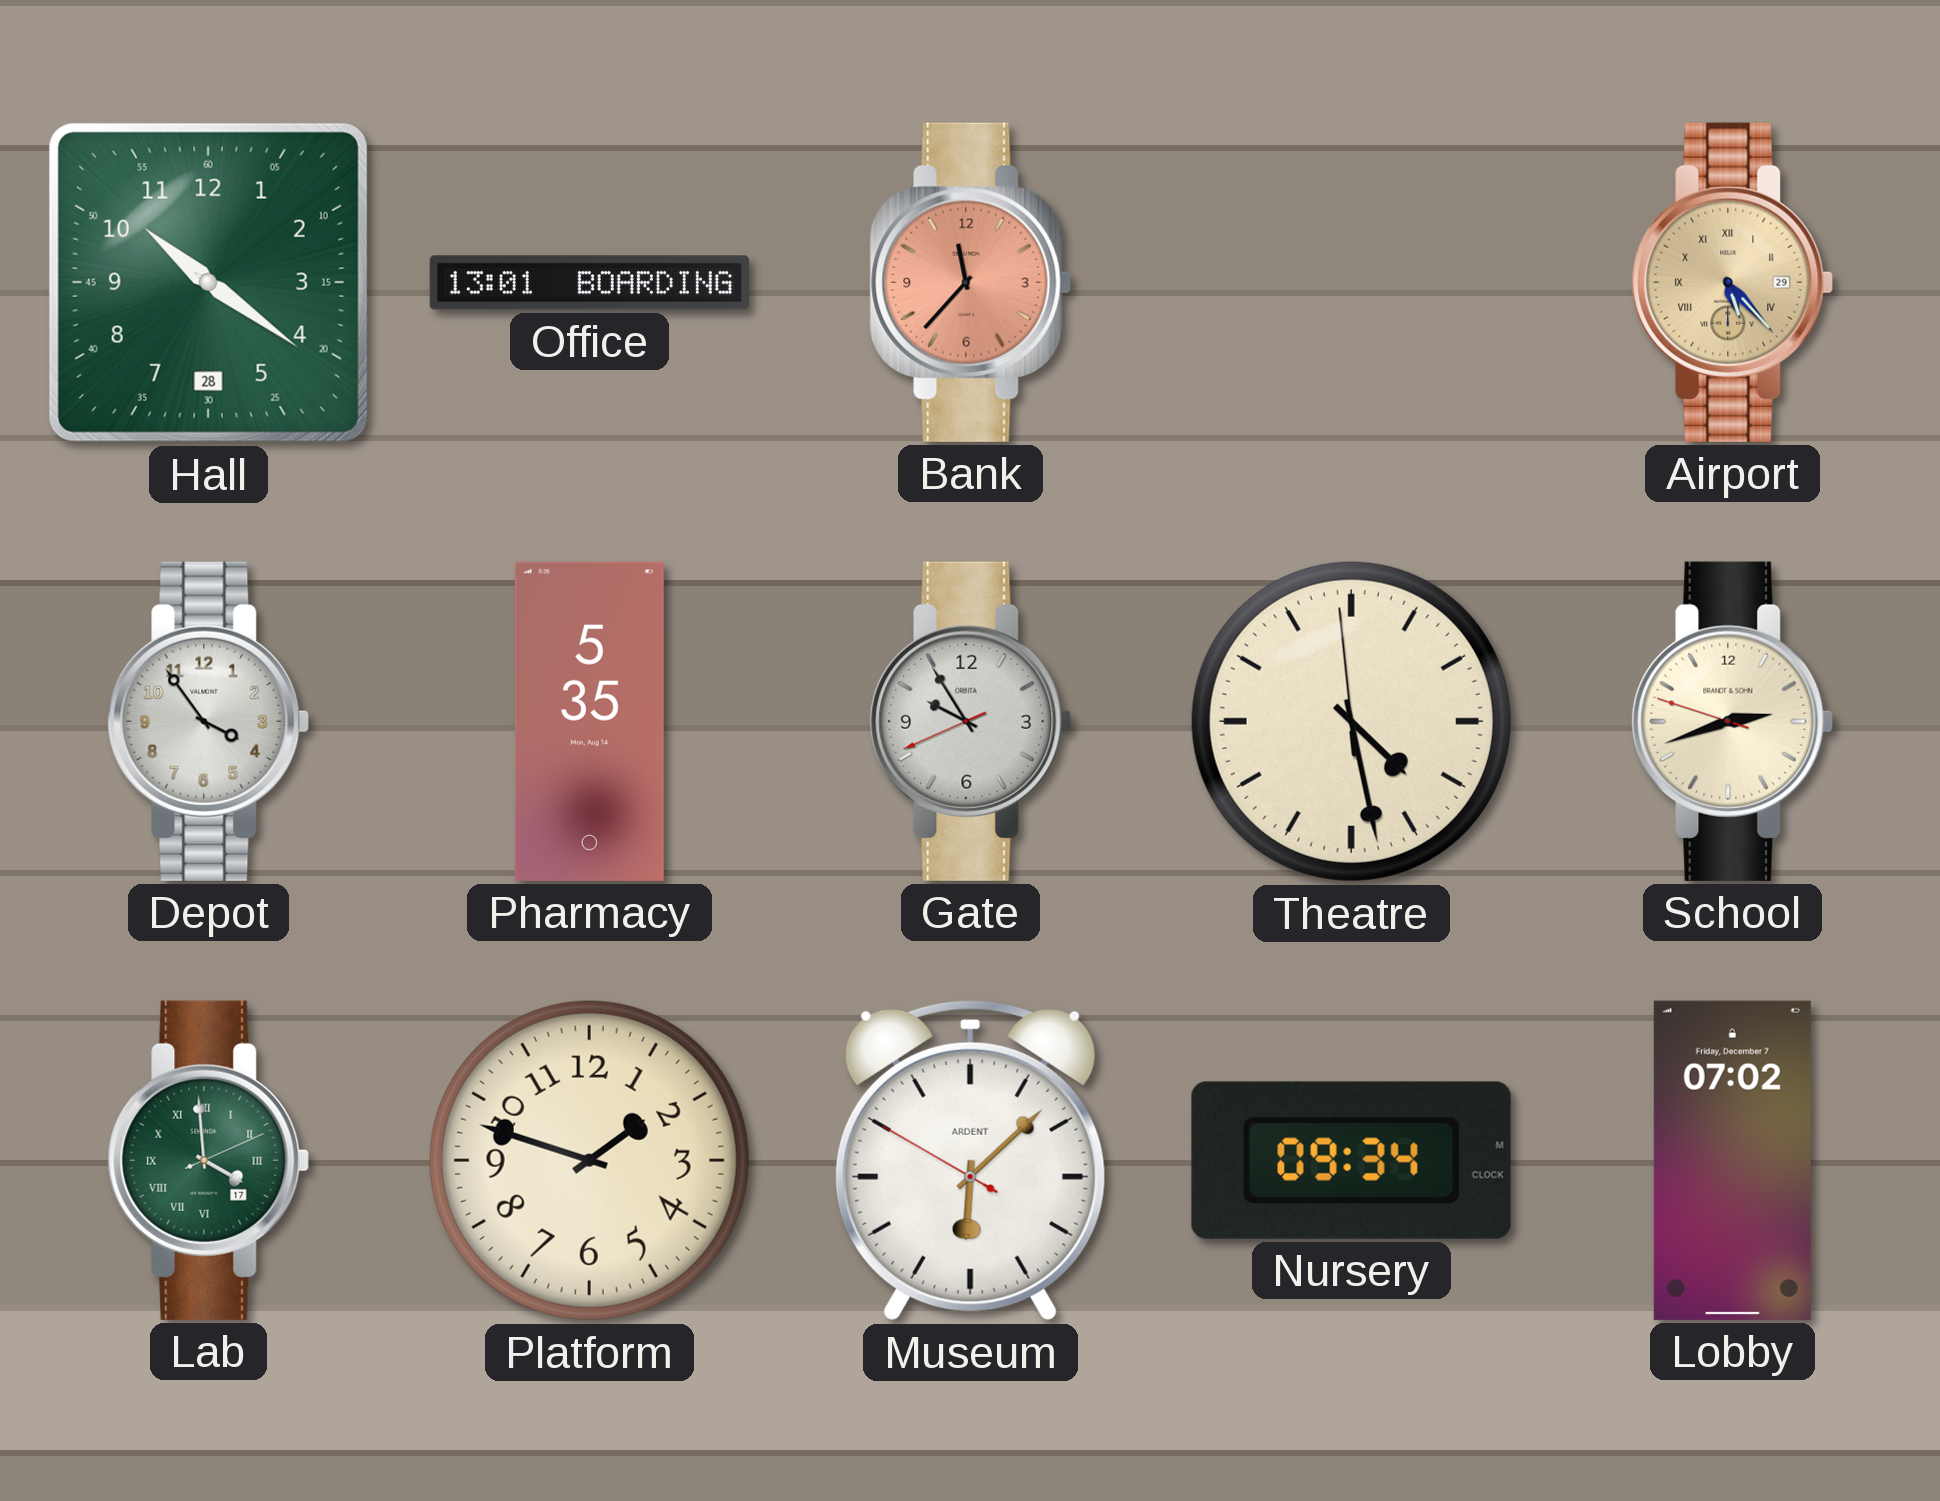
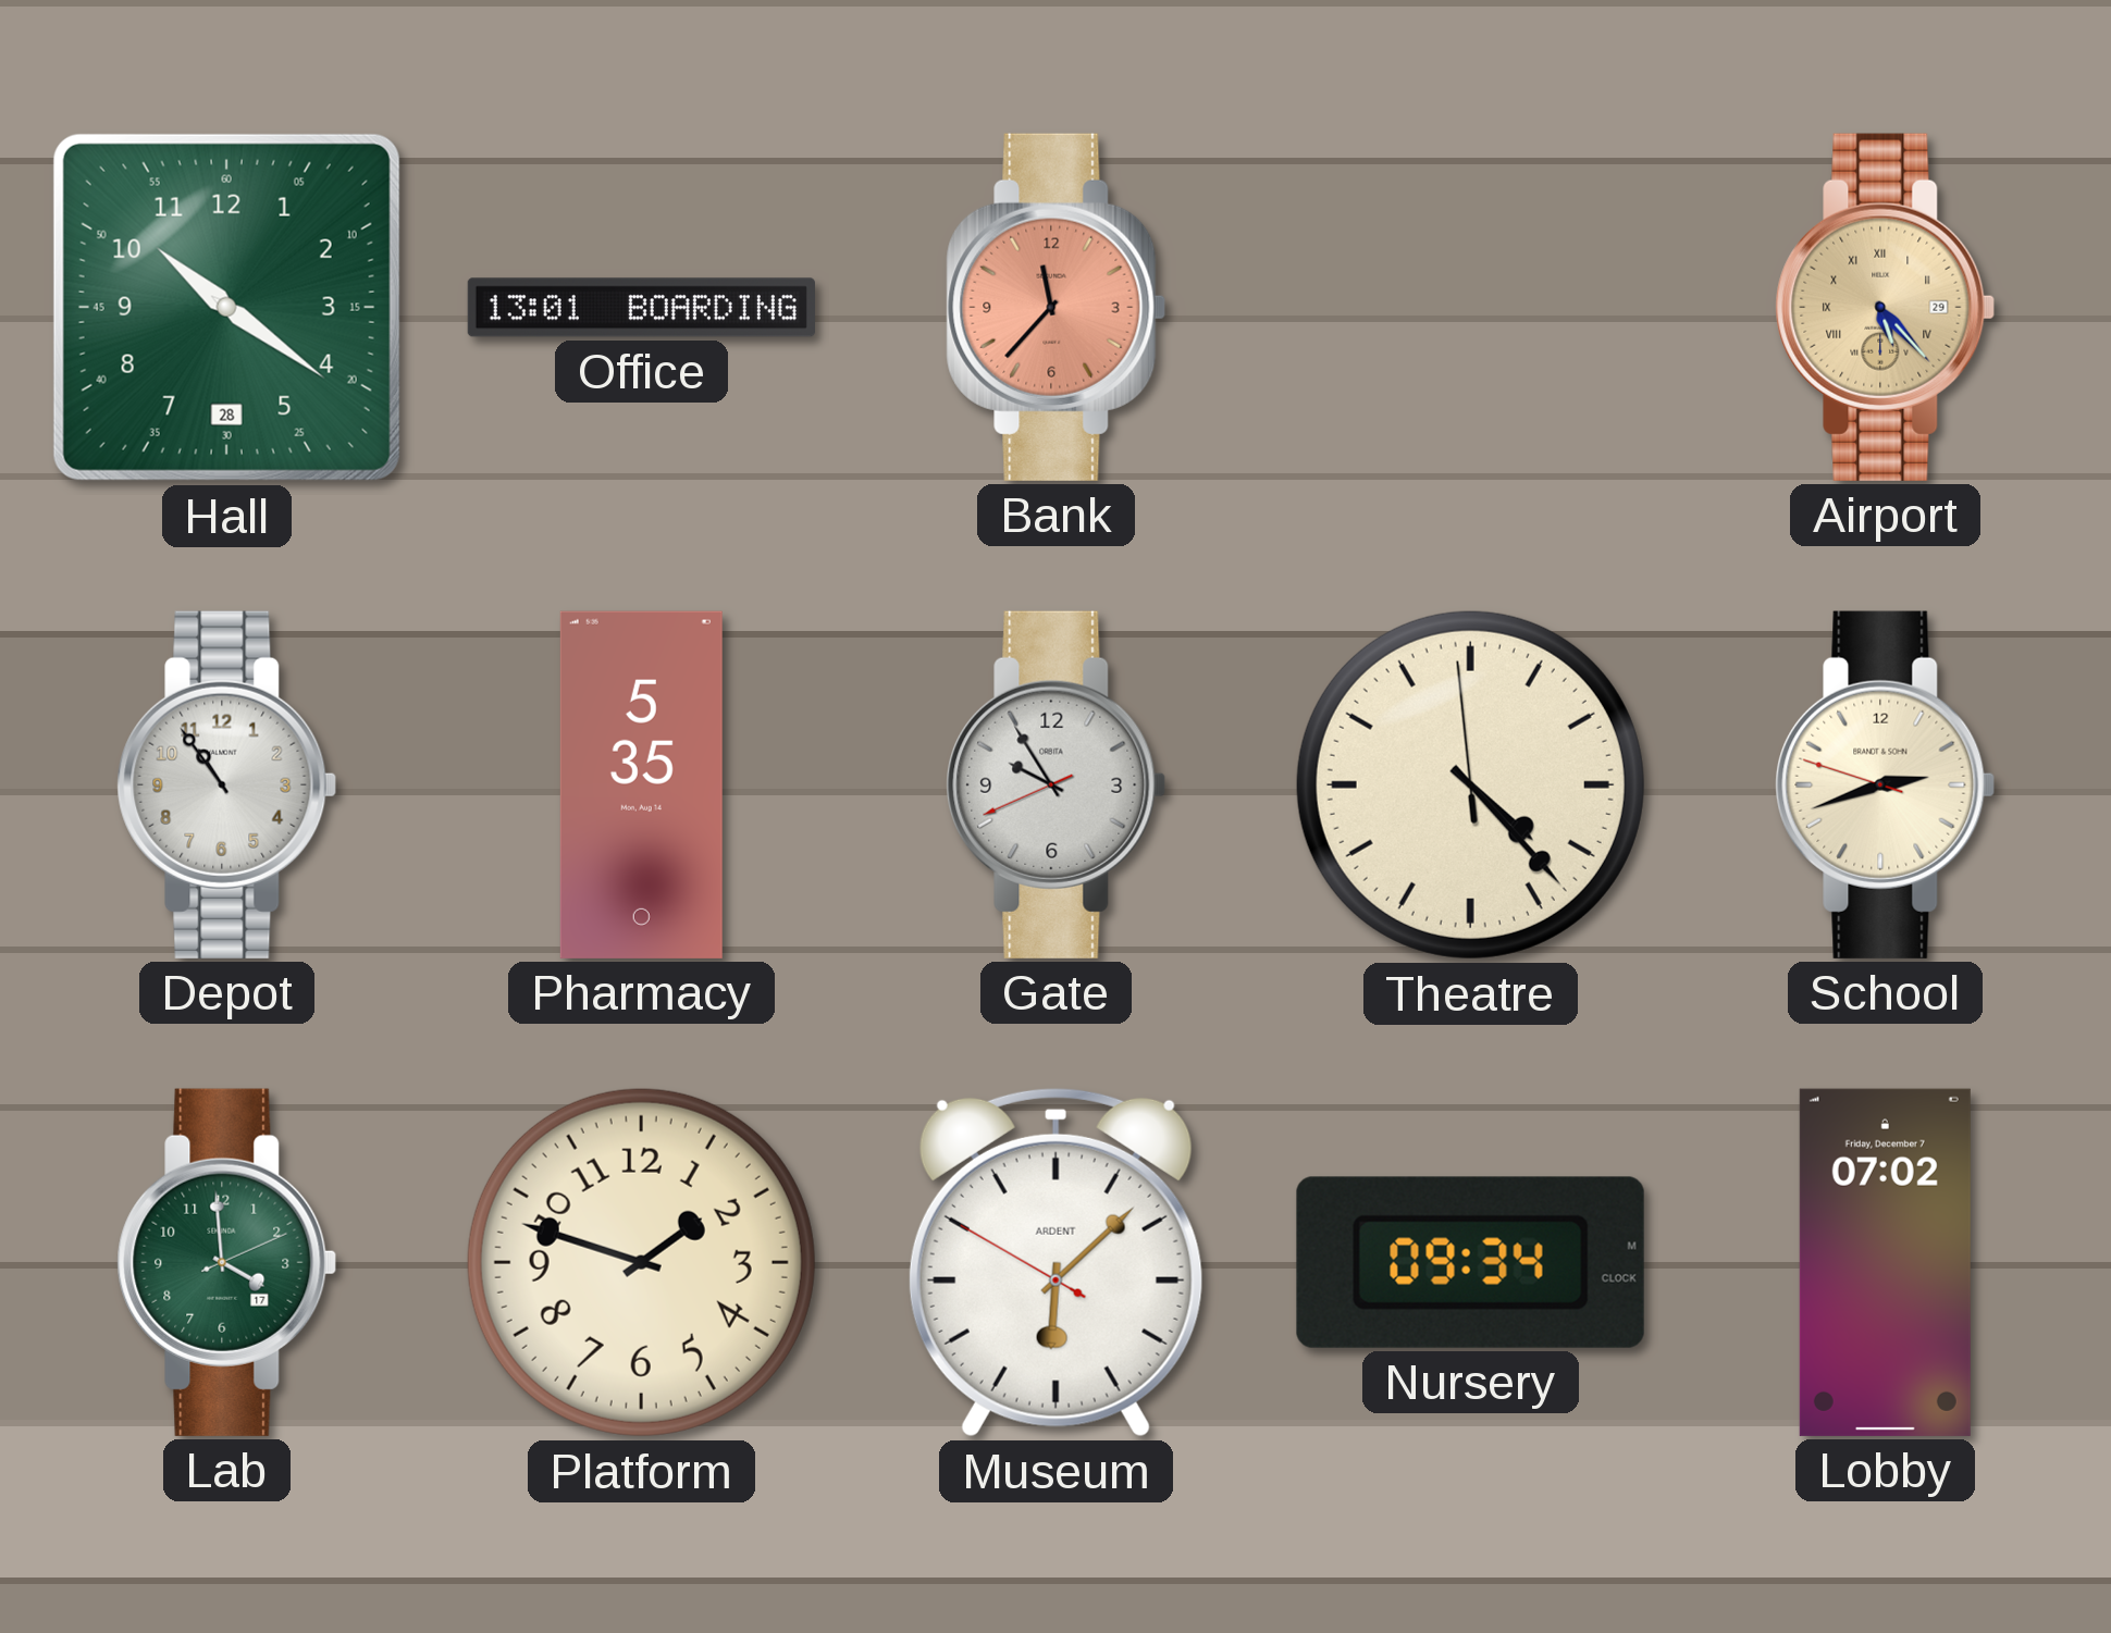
Depot: 3:54 -> 10:54 (227, 784)
Theatre: 4:27 -> 4:22 (1470, 784)
Lab numerals: Roman -> Arabic (227, 1262)
